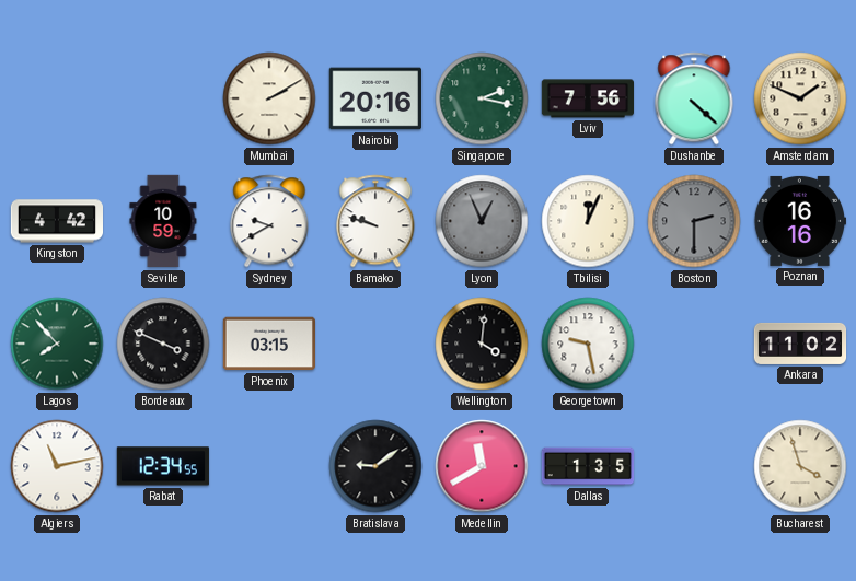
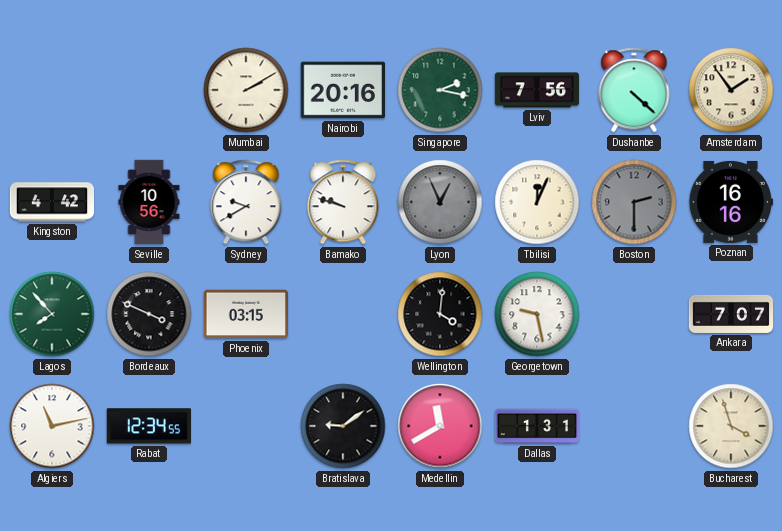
Amsterdam: 1:49 -> 1:54 (731, 90)
Seville: 10:59 -> 10:56 (149, 202)
Ankara: 11:02 -> 7:07 (731, 314)
Dallas: 1:35 -> 1:31 (537, 426)
